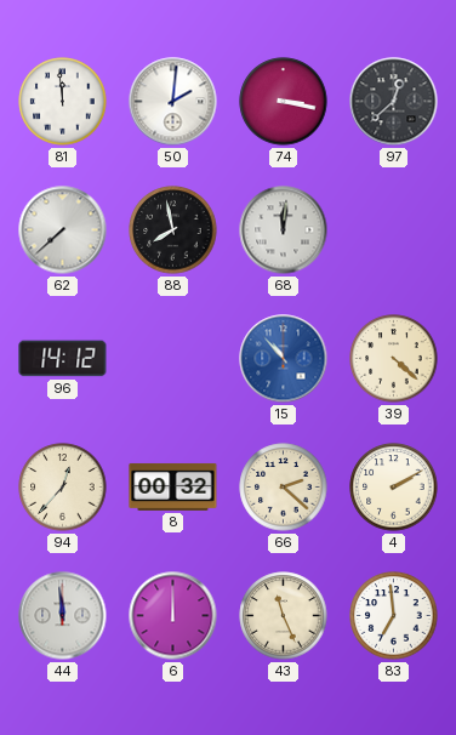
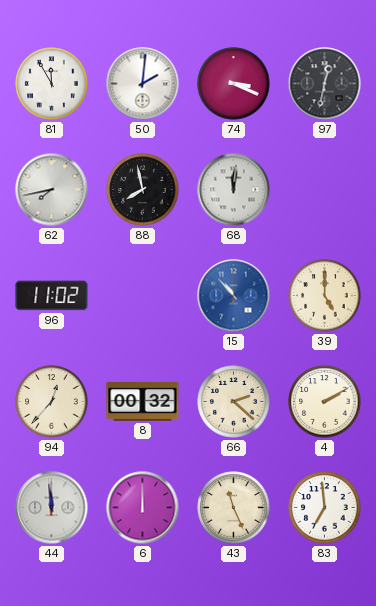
81: 11:59 -> 11:55 (52, 84)
74: 3:17 -> 3:19 (234, 84)
97: 12:38 -> 12:32 (325, 84)
62: 7:38 -> 7:43 (52, 190)
96: 14:12 -> 11:02 (52, 296)
39: 4:22 -> 5:00 (325, 296)
